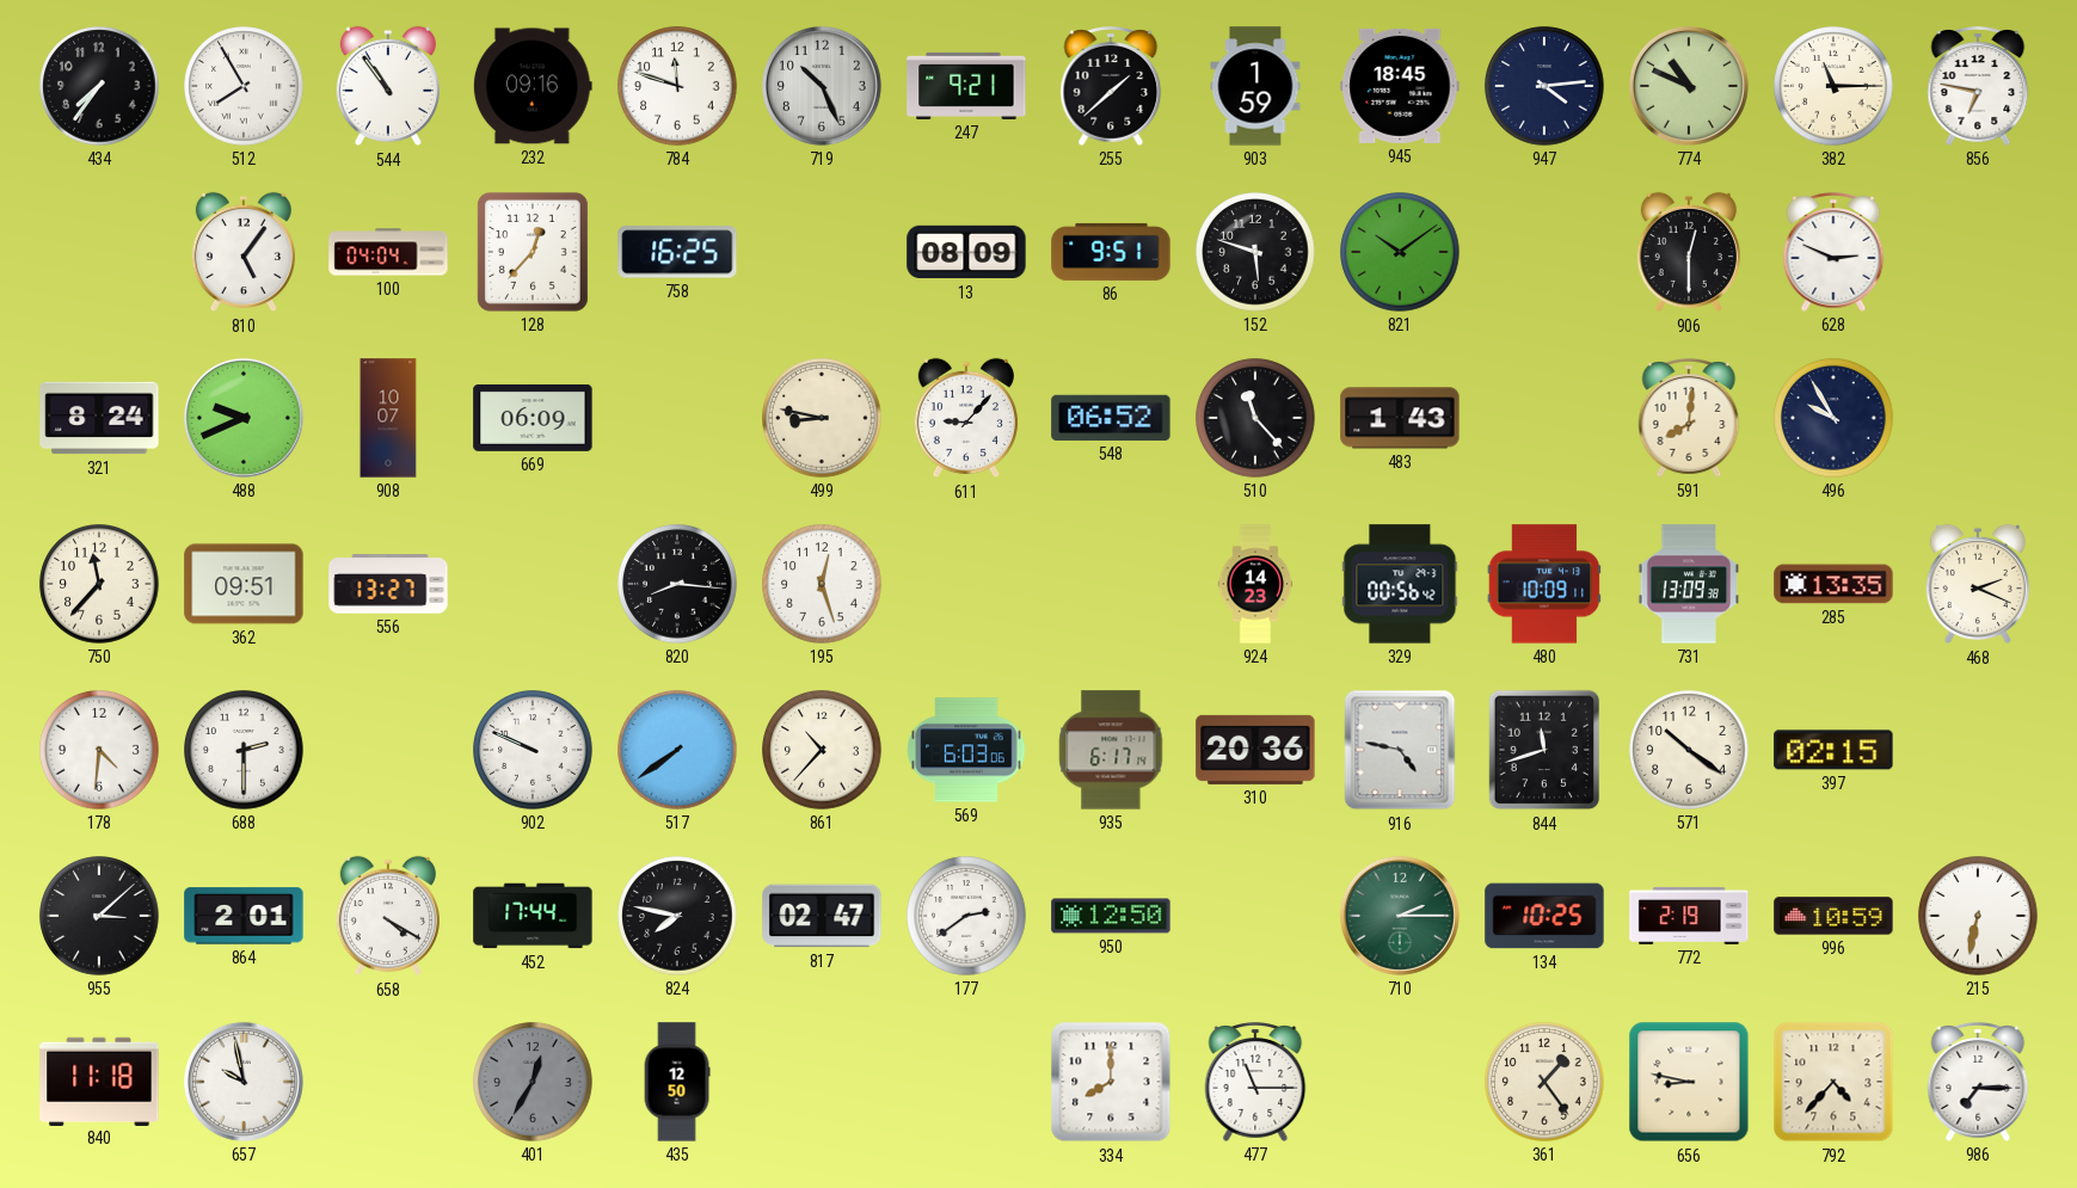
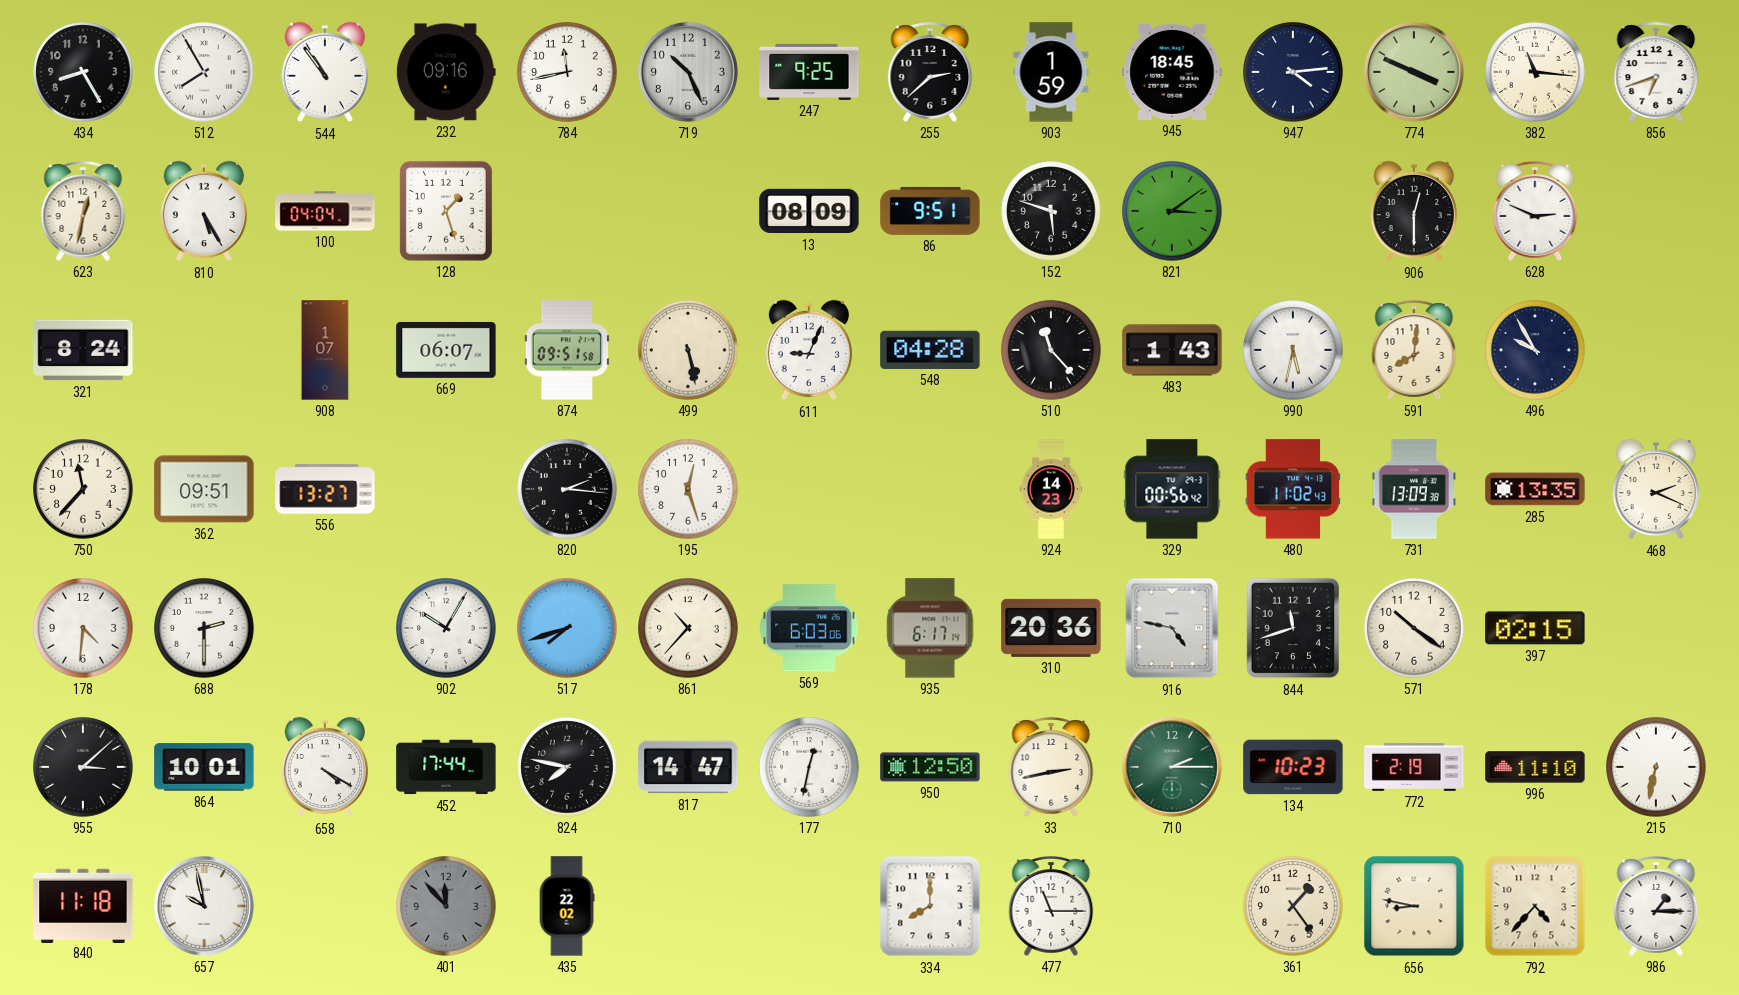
434: 7:36 -> 8:25 (83, 72)
784: 11:48 -> 11:43 (567, 72)
247: 9:21 -> 9:25 (809, 72)
255: 1:38 -> 2:38 (930, 72)
774: 10:49 -> 3:49 (1414, 72)
382: 11:15 -> 11:16 (1535, 72)
856: 6:47 -> 6:42 (1656, 72)
623: none -> 12:32 (83, 211)
810: 5:06 -> 5:25 (204, 211)
128: 12:37 -> 1:27 (446, 211)
758: 16:25 -> none (677, 252)
821: 10:09 -> 3:09 (1172, 211)
488: 9:41 -> none (244, 418)
908: 10:07 -> 1:07 (325, 350)
669: 06:09 -> 06:07 (446, 350)
874: none -> 09:51 (567, 350)
499: 8:47 -> 5:28 (688, 350)
611: 9:07 -> 9:04 (809, 350)
548: 06:52 -> 04:28 (930, 350)
990: none -> 5:32 (1293, 350)
820: 8:16 -> 2:16 (567, 489)
480: 10:09 -> 11:02 (1293, 489)
902: 9:49 -> 10:05 (446, 628)
517: 7:39 -> 7:42 (567, 628)
864: 2:01 -> 10:01 (204, 767)
817: 02:47 -> 14:47 (688, 767)
177: 2:39 -> 12:32 (809, 767)
33: none -> 2:43 (1051, 767)
134: 10:25 -> 10:23 (1293, 767)
996: 10:59 -> 11:10 (1535, 767)
401: 12:35 -> 11:53 (446, 906)
435: 12:50 -> 22:02 (567, 906)
986: 7:15 -> 1:15 (1656, 906)
